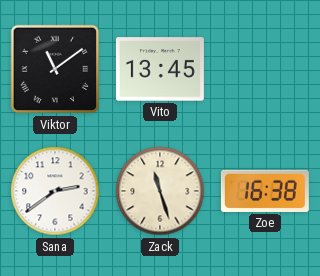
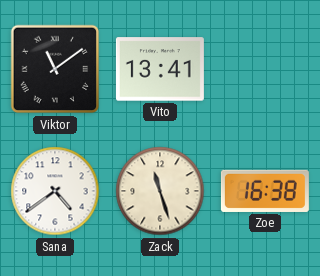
Vito: 13:45 -> 13:41 (160, 69)
Sana: 2:39 -> 4:39 (55, 191)
